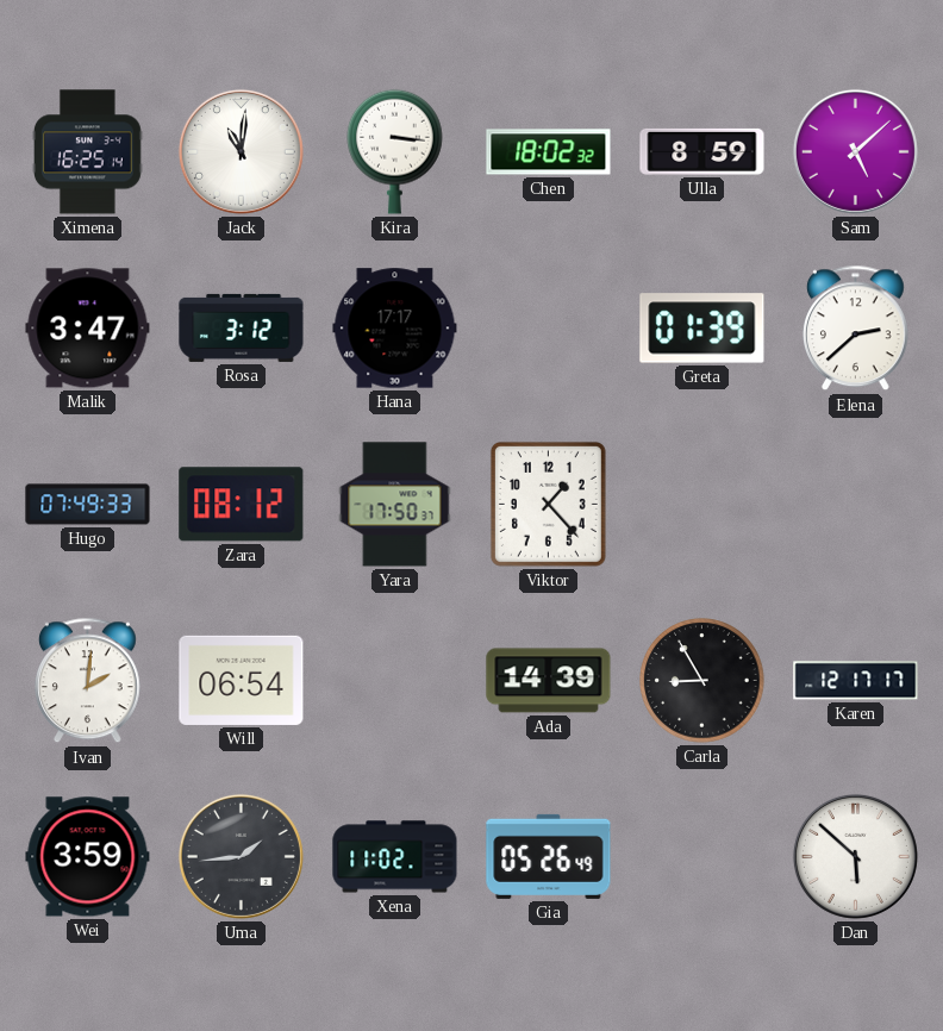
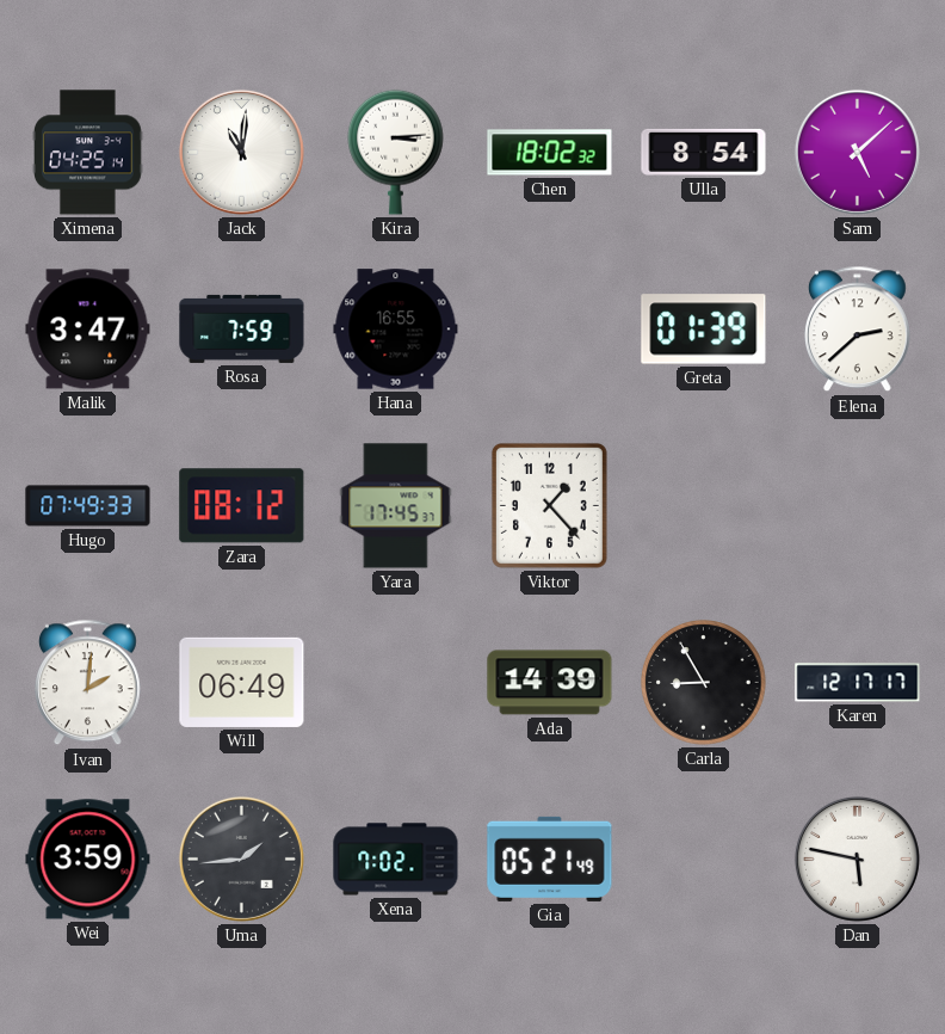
Ximena: 16:25 -> 04:25 (88, 153)
Kira: 3:16 -> 3:14 (396, 152)
Ulla: 8:59 -> 8:54 (704, 152)
Rosa: 3:12 -> 7:59 (242, 328)
Hana: 17:17 -> 16:55 (396, 330)
Yara: 17:50 -> 17:45 (396, 506)
Will: 06:54 -> 06:49 (242, 682)
Xena: 11:02 -> 7:02 (396, 860)
Gia: 05:26 -> 05:21 (550, 858)
Dan: 5:52 -> 5:47 (857, 858)
